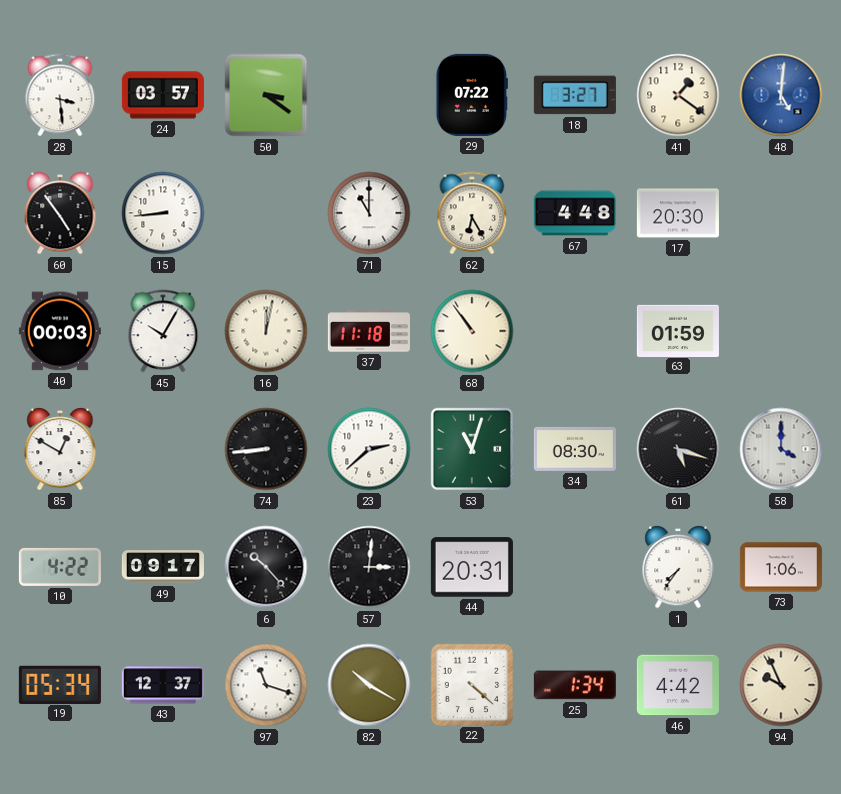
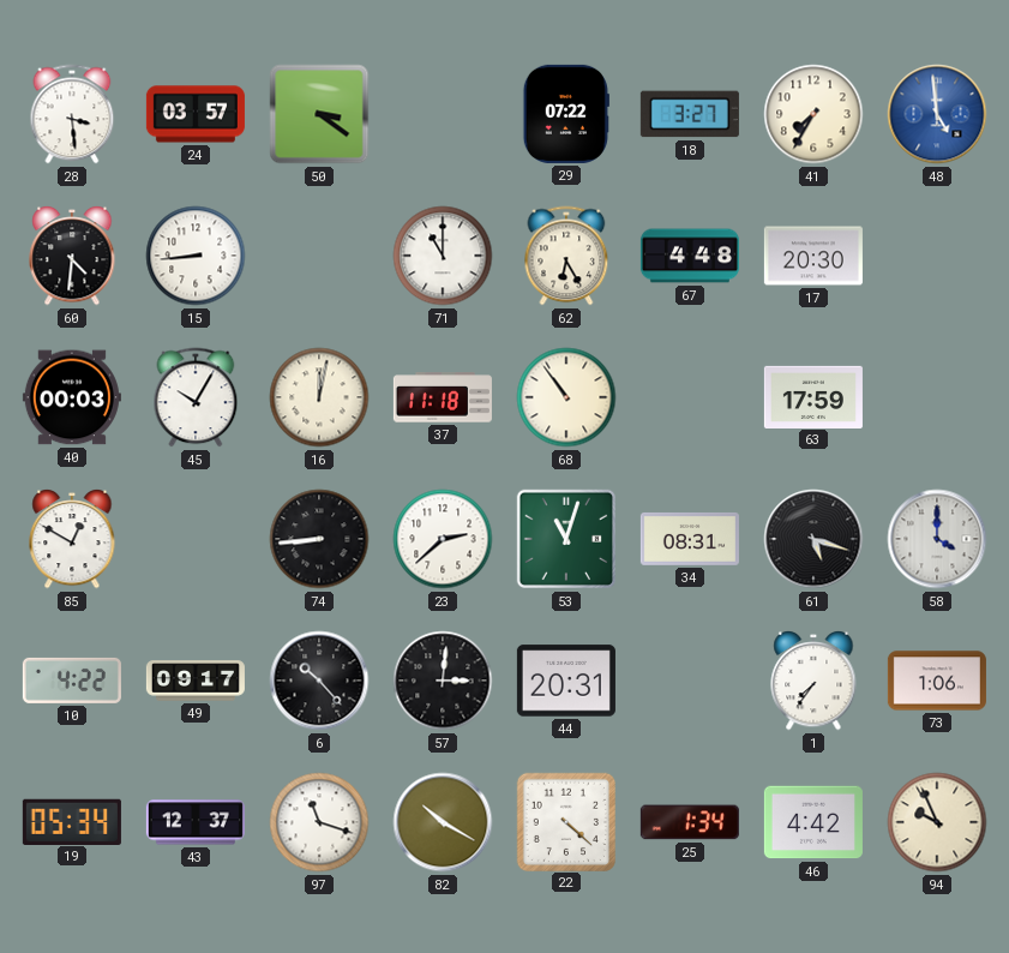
41: 1:21 -> 7:35 (813, 114)
48: 5:01 -> 4:59 (937, 114)
60: 4:54 -> 4:31 (72, 256)
63: 01:59 -> 17:59 (813, 396)
34: 08:30 -> 08:31 (690, 539)
